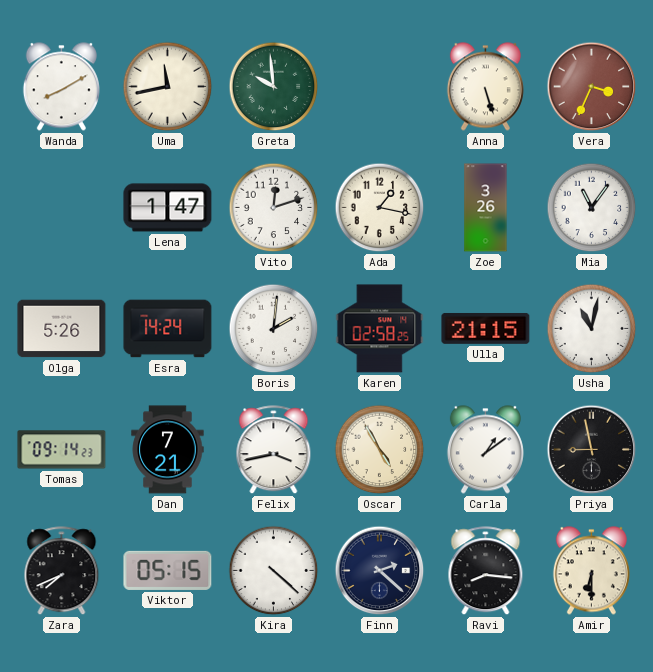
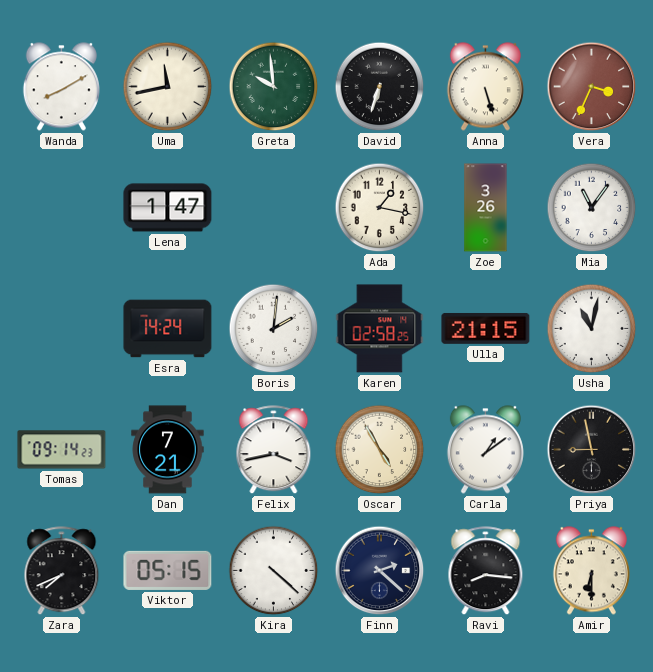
David: none -> 6:33 (380, 87)
Vito: 12:12 -> none (274, 208)
Olga: 5:26 -> none (62, 329)
